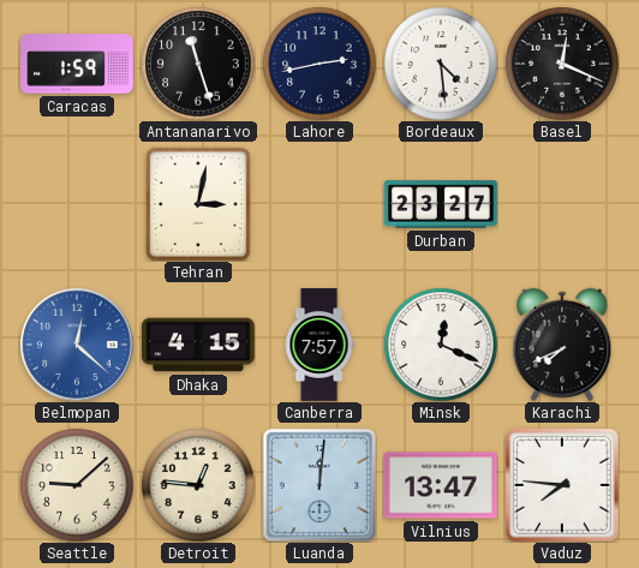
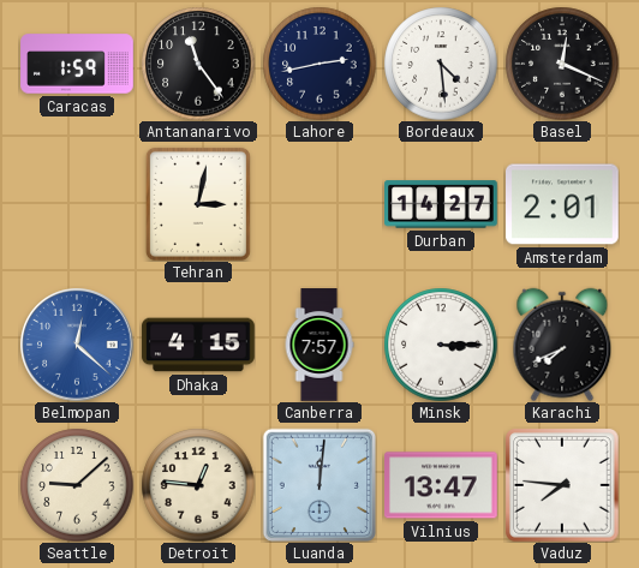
Antananarivo: 11:27 -> 11:24 (198, 64)
Durban: 23:27 -> 14:27 (441, 204)
Amsterdam: none -> 2:01 (563, 204)
Minsk: 12:19 -> 3:15 (441, 345)
